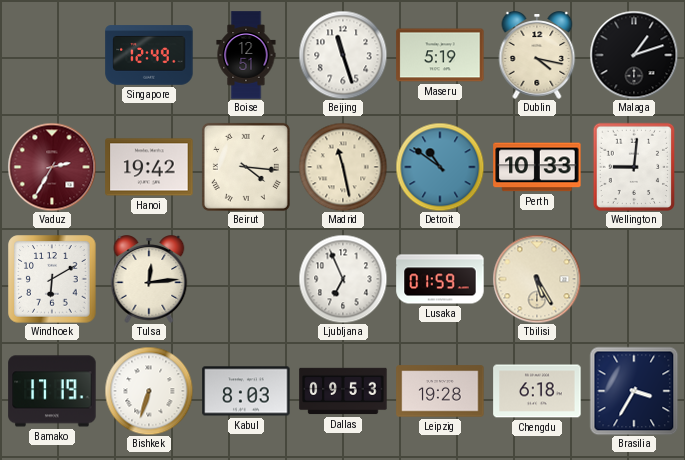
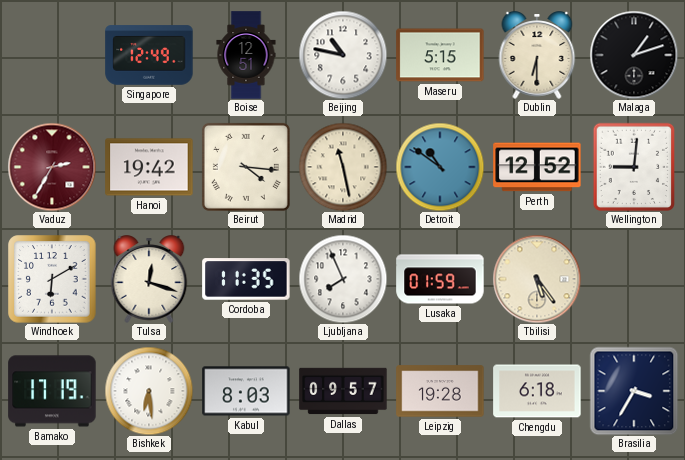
Beijing: 11:27 -> 10:47 (343, 55)
Maseru: 5:19 -> 5:15 (440, 55)
Dublin: 4:17 -> 6:30 (537, 55)
Perth: 10:33 -> 12:52 (537, 167)
Tulsa: 12:14 -> 12:18 (149, 279)
Cordoba: none -> 11:35 (246, 279)
Ljubljana: 6:56 -> 7:56 (343, 279)
Tbilisi: 5:25 -> 5:24 (537, 279)
Bishkek: 6:33 -> 6:29 (149, 391)
Dallas: 09:53 -> 09:57 (343, 391)
